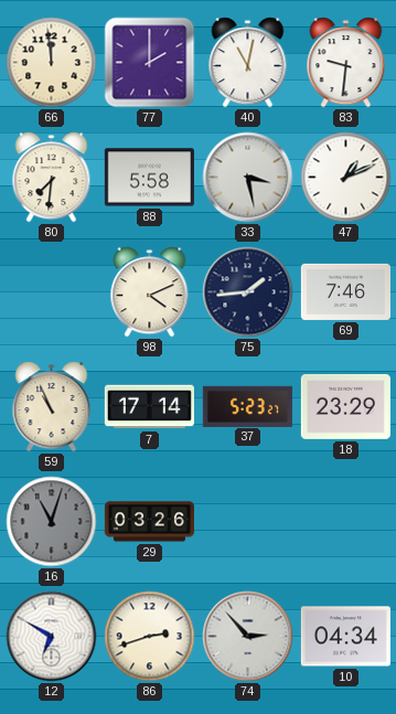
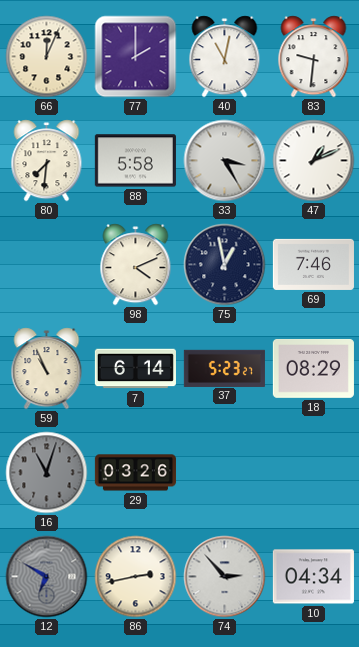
66: 11:59 -> 12:04 (47, 57)
33: 3:28 -> 3:25 (225, 161)
75: 1:44 -> 12:58 (225, 265)
7: 17:14 -> 6:14 (135, 369)
18: 23:29 -> 08:29 (313, 368)
12 dial: white -> grey (47, 577)
86: 2:42 -> 2:43 (136, 577)
